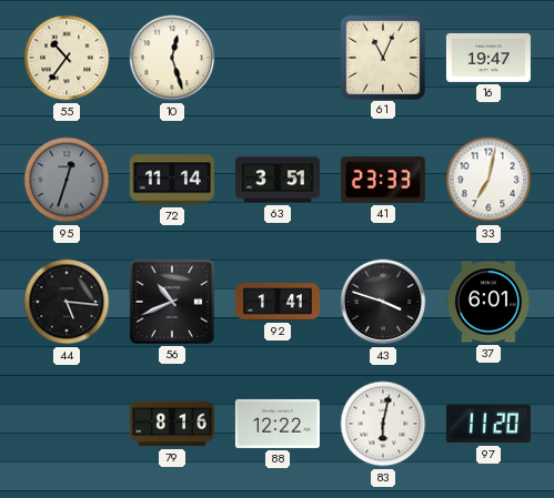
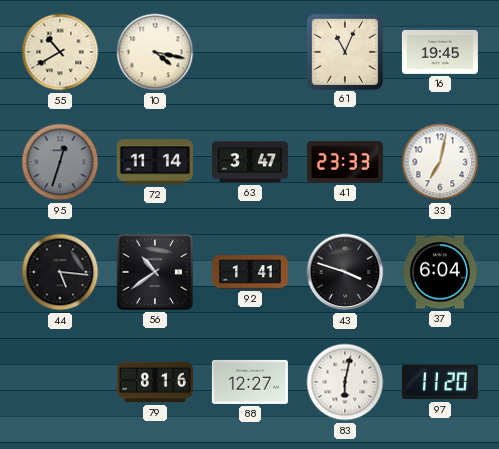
55: 10:36 -> 10:40 (60, 52)
10: 12:27 -> 4:17 (155, 52)
16: 19:47 -> 19:45 (440, 52)
63: 3:51 -> 3:47 (250, 162)
56: 10:41 -> 10:39 (155, 272)
37: 6:01 -> 6:04 (440, 272)
88: 12:22 -> 12:27 (250, 382)
